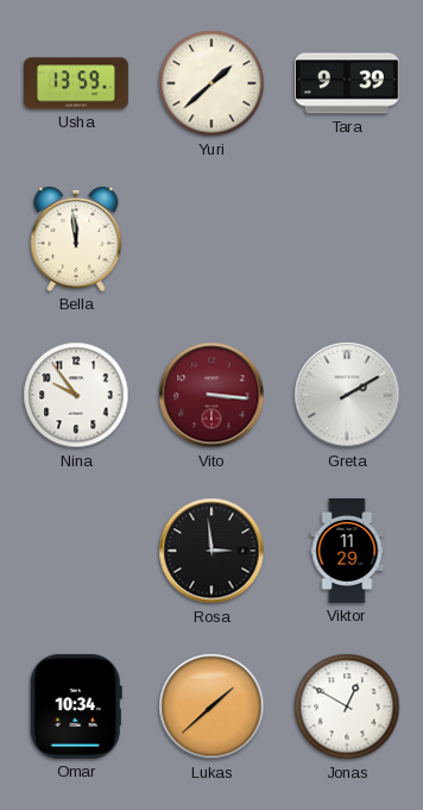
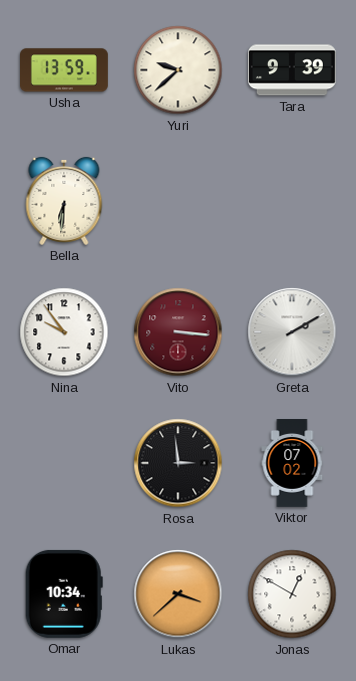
Yuri: 1:38 -> 9:38 (178, 70)
Bella: 11:59 -> 6:31 (64, 201)
Viktor: 11:29 -> 07:02 (292, 464)
Lukas: 1:38 -> 3:38 (178, 594)
